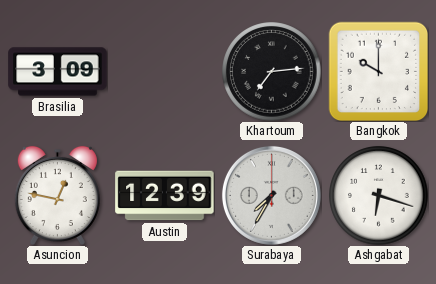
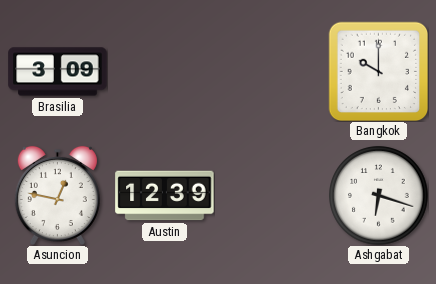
Khartoum: 7:14 -> none (272, 72)
Surabaya: 7:35 -> none (271, 195)
